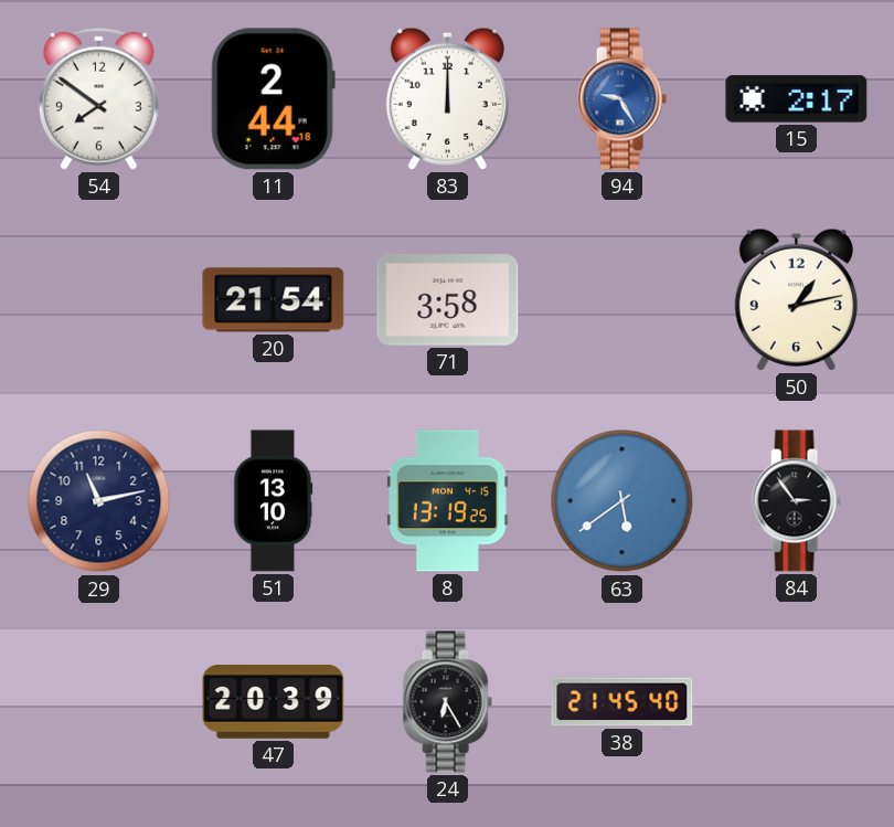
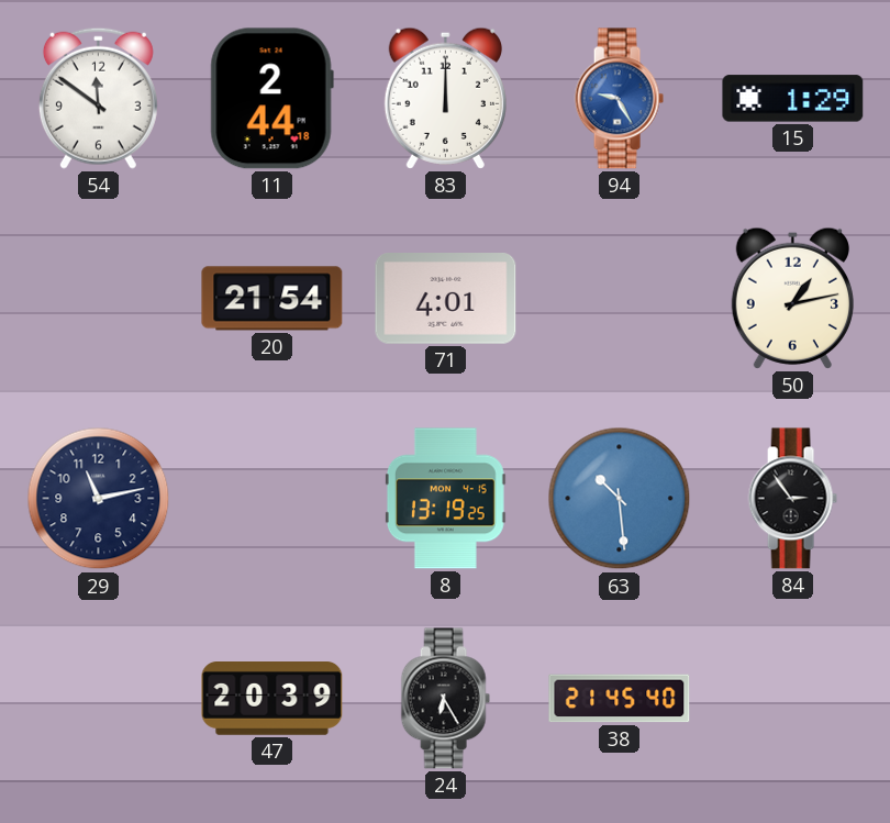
54: 7:51 -> 11:51 (98, 98)
15: 2:17 -> 1:29 (793, 99)
71: 3:58 -> 4:01 (446, 299)
51: 13:10 -> none (273, 501)
63: 5:39 -> 10:29 (620, 499)
